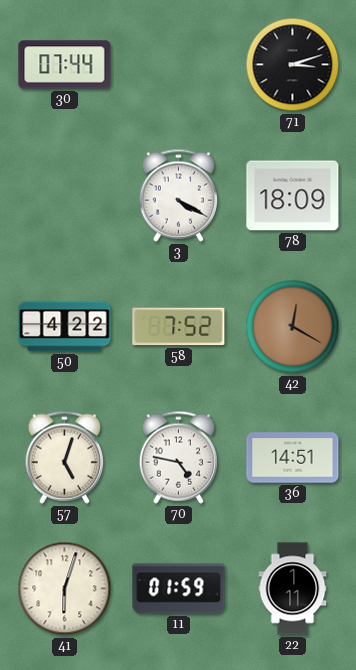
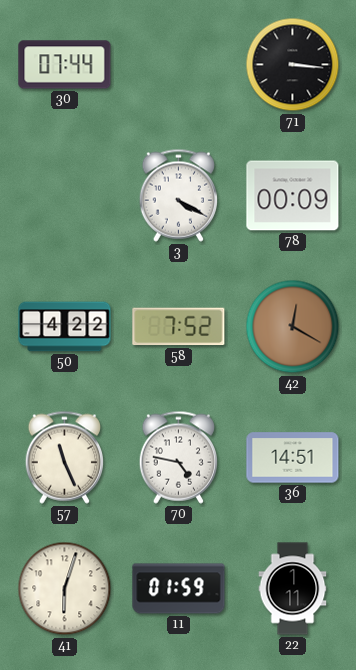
71: 3:12 -> 3:16 (293, 65)
78: 18:09 -> 00:09 (293, 196)
57: 5:03 -> 11:26 (64, 457)
